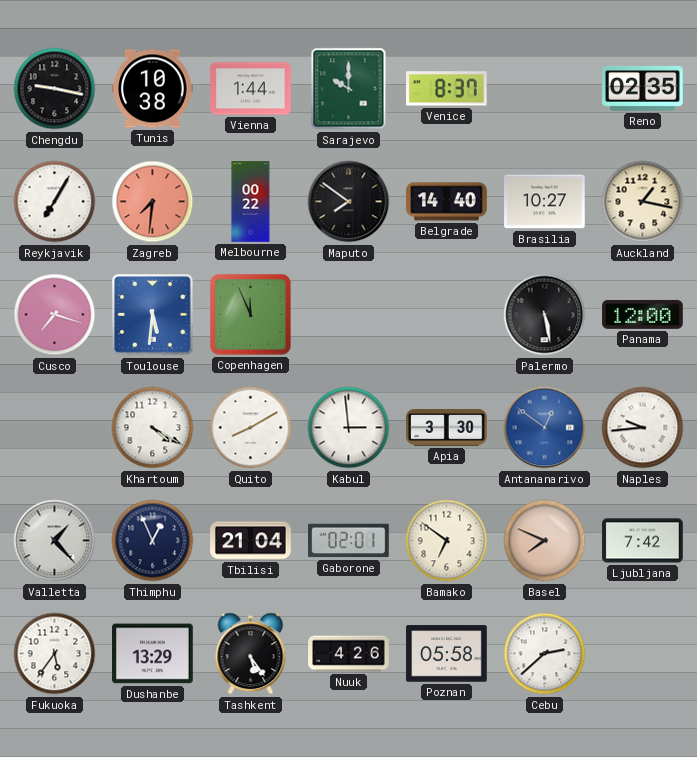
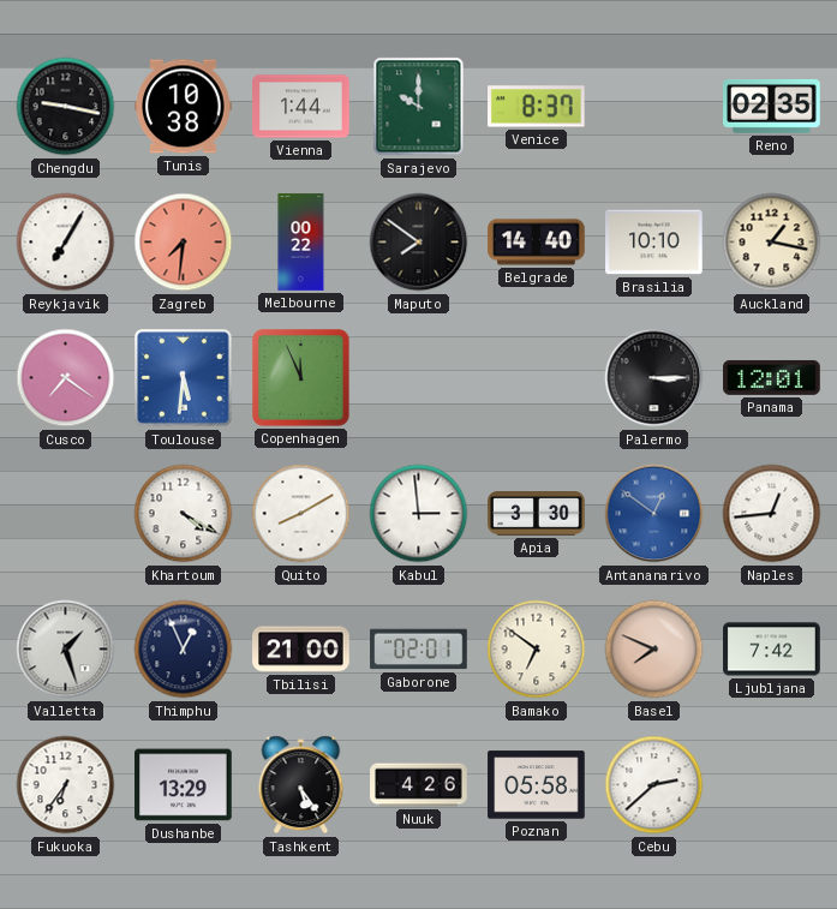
Brasilia: 10:27 -> 10:10 (654, 243)
Cusco: 7:18 -> 7:21 (66, 378)
Palermo: 5:28 -> 3:15 (654, 378)
Panama: 12:00 -> 12:01 (772, 377)
Naples: 9:44 -> 12:44 (772, 514)
Valletta: 1:23 -> 1:27 (66, 650)
Tbilisi: 21:04 -> 21:00 (301, 650)
Fukuoka: 5:36 -> 6:36 (66, 785)
